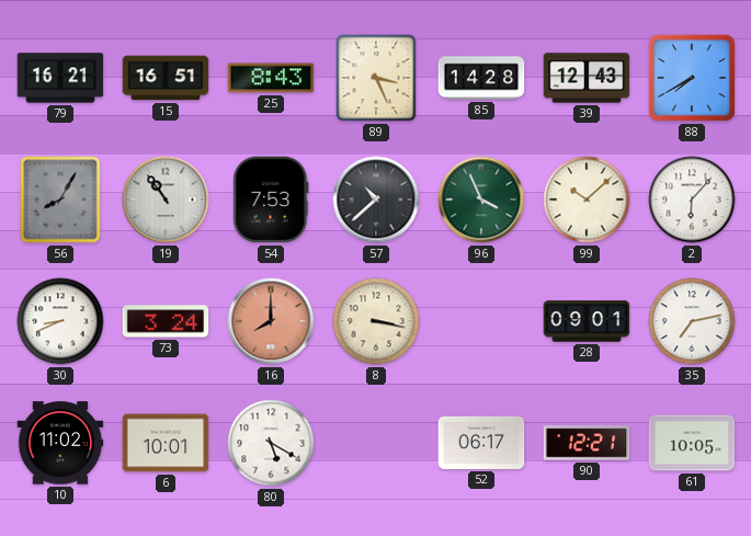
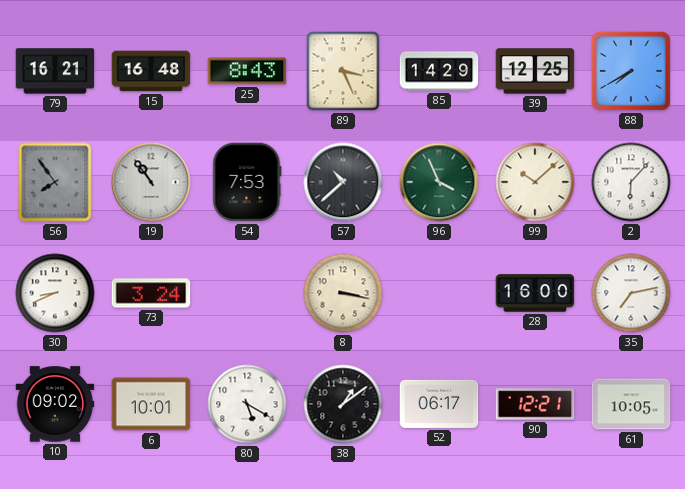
15: 16:51 -> 16:48 (151, 71)
85: 14:28 -> 14:29 (439, 71)
39: 12:43 -> 12:25 (535, 71)
56: 8:05 -> 7:54 (55, 182)
16: 8:00 -> none (271, 321)
28: 09:01 -> 16:00 (535, 293)
10: 11:02 -> 09:02 (55, 404)
38: none -> 1:09 (343, 404)
